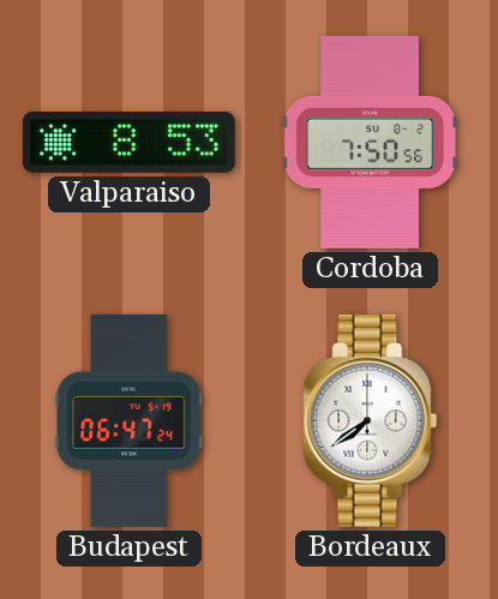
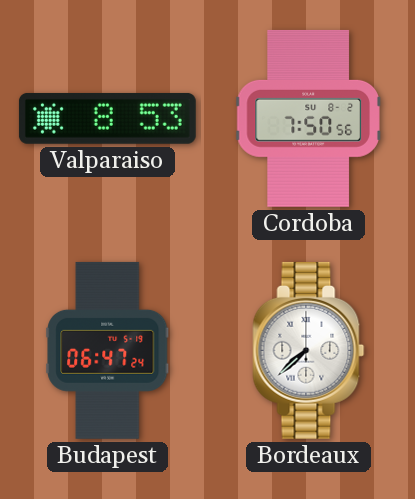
Bordeaux: 7:39 -> 7:38 (309, 350)
